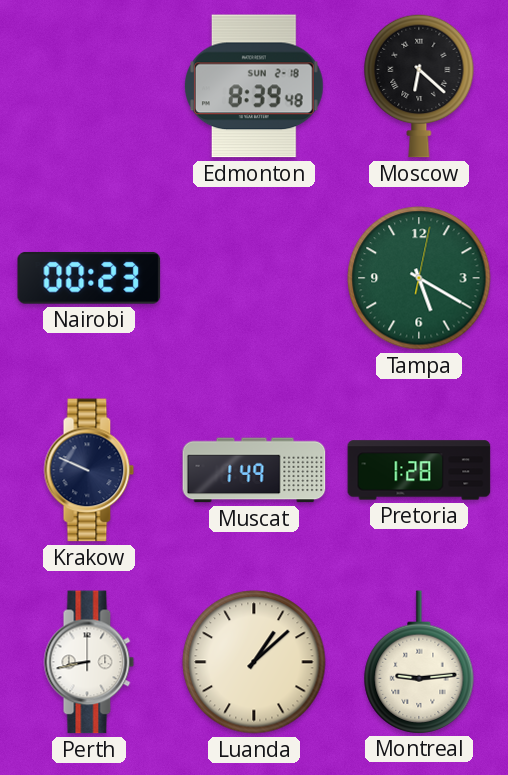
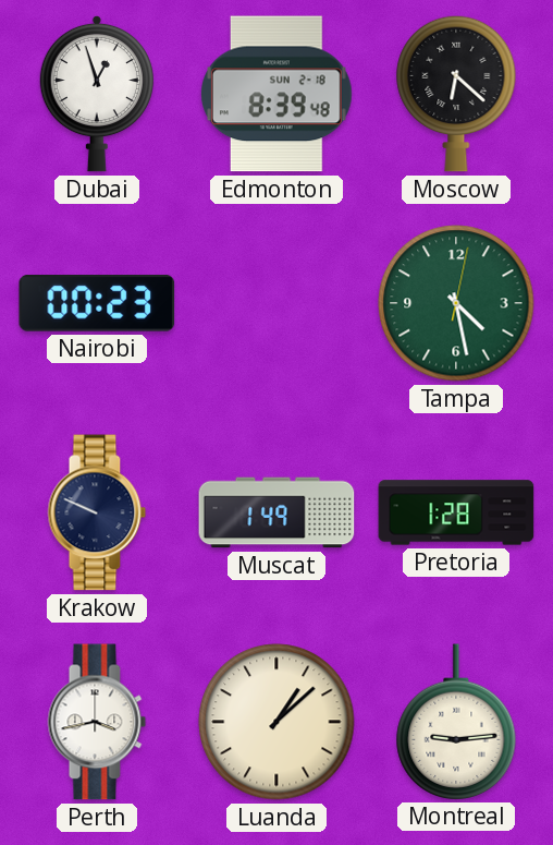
Dubai: none -> 12:57 (97, 94)
Tampa: 5:20 -> 4:28 (456, 303)
Perth: 8:43 -> 3:43 (97, 722)
